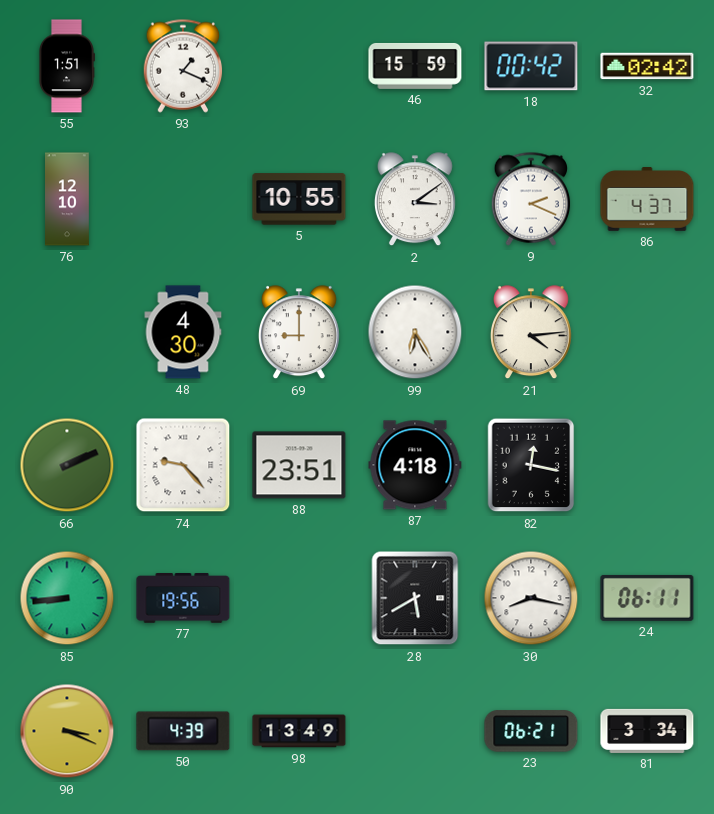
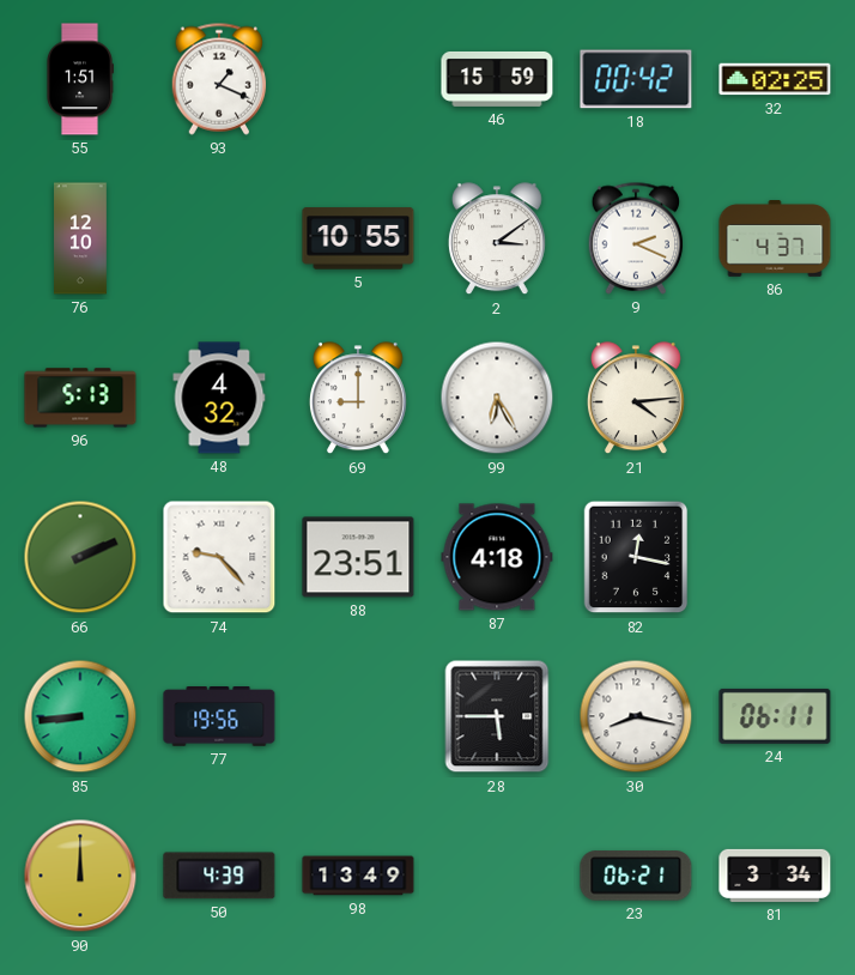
32: 02:42 -> 02:25 (775, 79)
96: none -> 5:13 (80, 398)
48: 4:30 -> 4:32 (219, 398)
28: 5:40 -> 5:45 (497, 716)
90: 3:19 -> 12:00 (80, 876)
